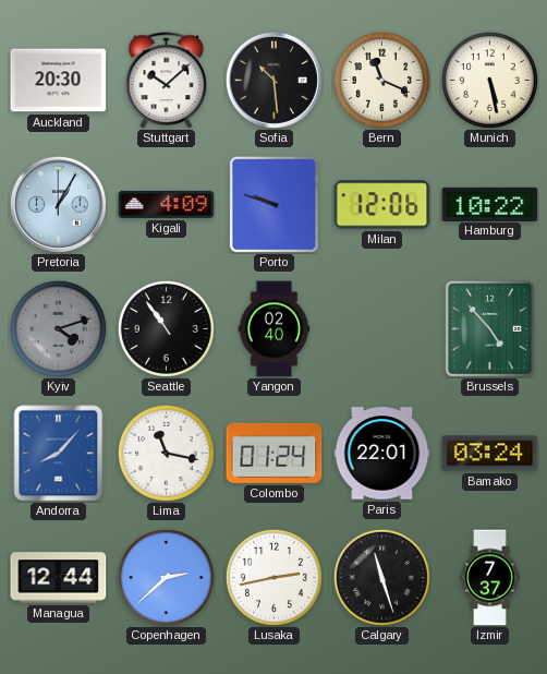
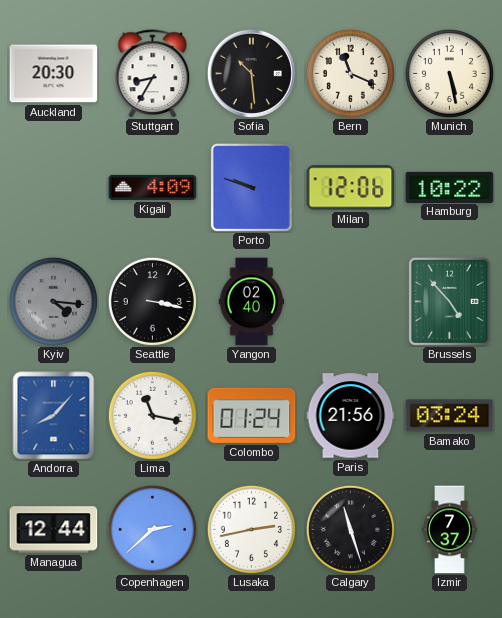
Stuttgart: 10:08 -> 8:35 (153, 73)
Pretoria: 1:05 -> none (58, 204)
Kyiv: 4:12 -> 4:16 (53, 301)
Seattle: 10:54 -> 3:17 (152, 301)
Paris: 22:01 -> 21:56 (351, 416)
